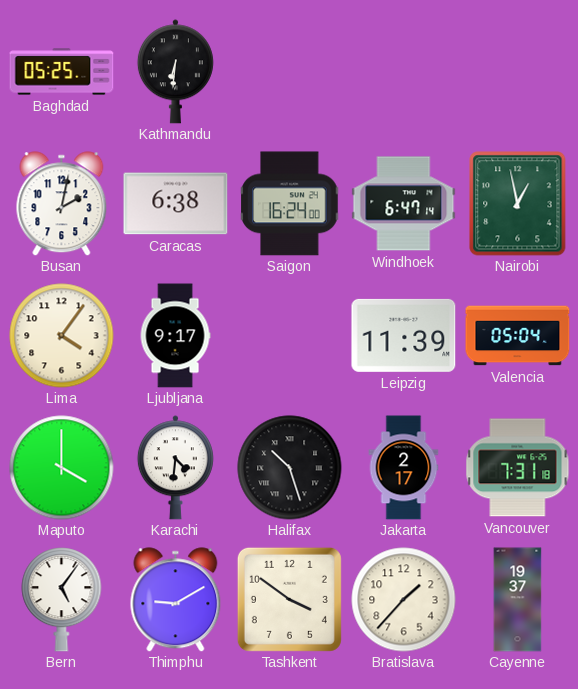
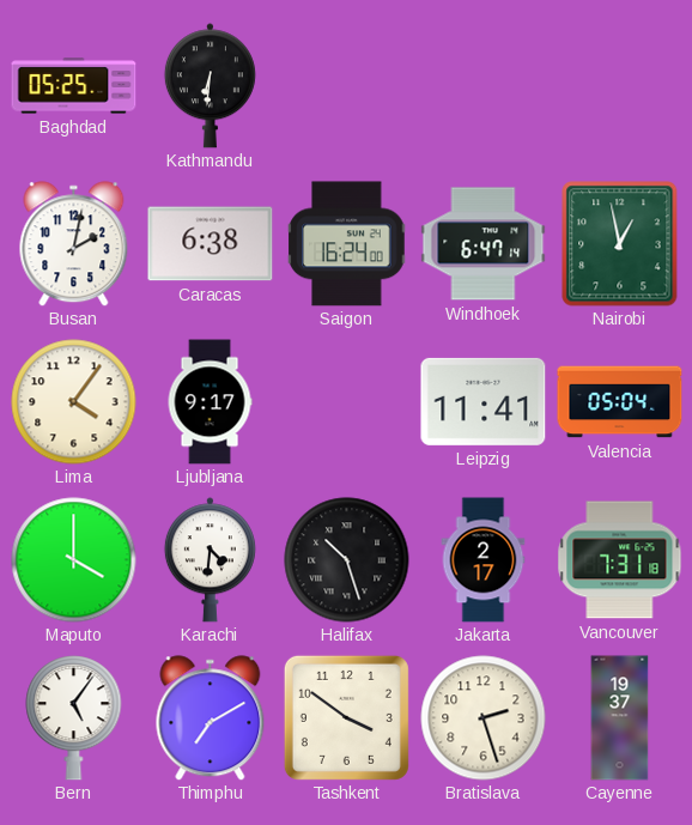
Leipzig: 11:39 -> 11:41 (484, 401)
Thimphu: 9:10 -> 7:10 (211, 718)
Bratislava: 1:37 -> 2:27 (484, 718)
